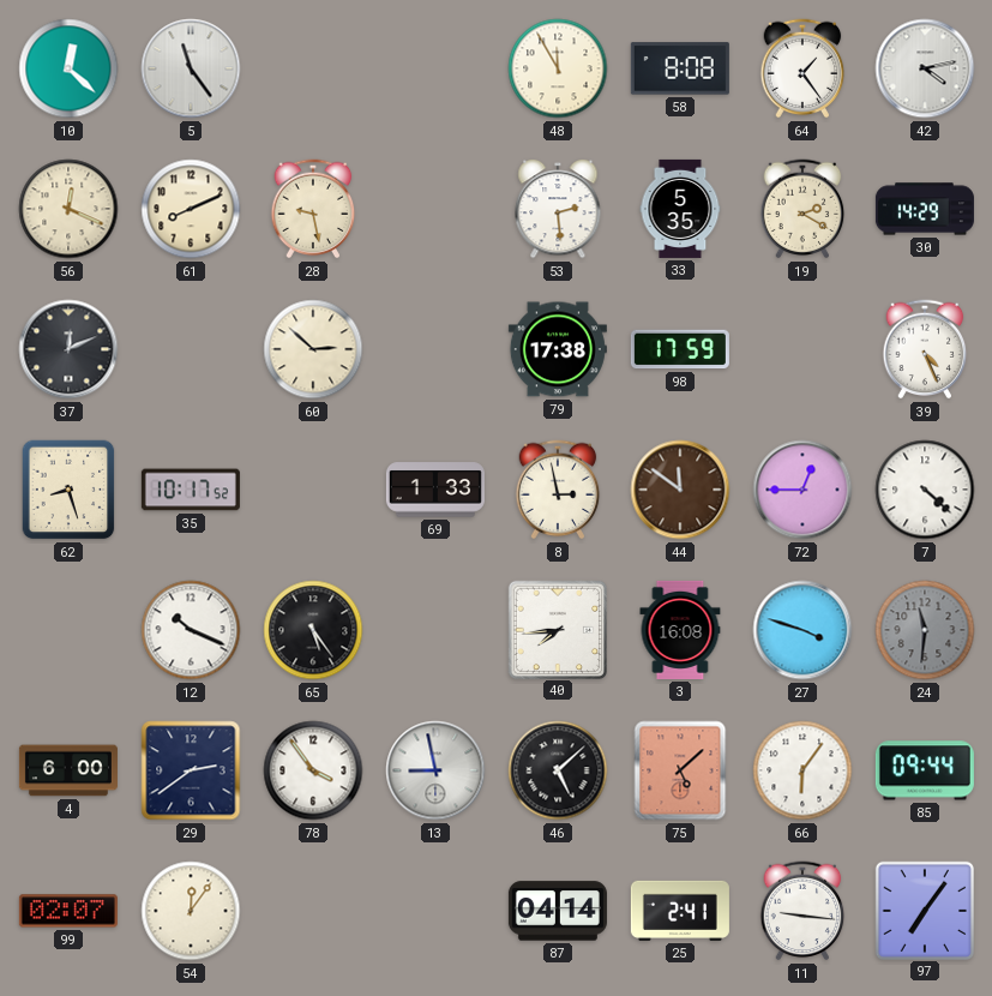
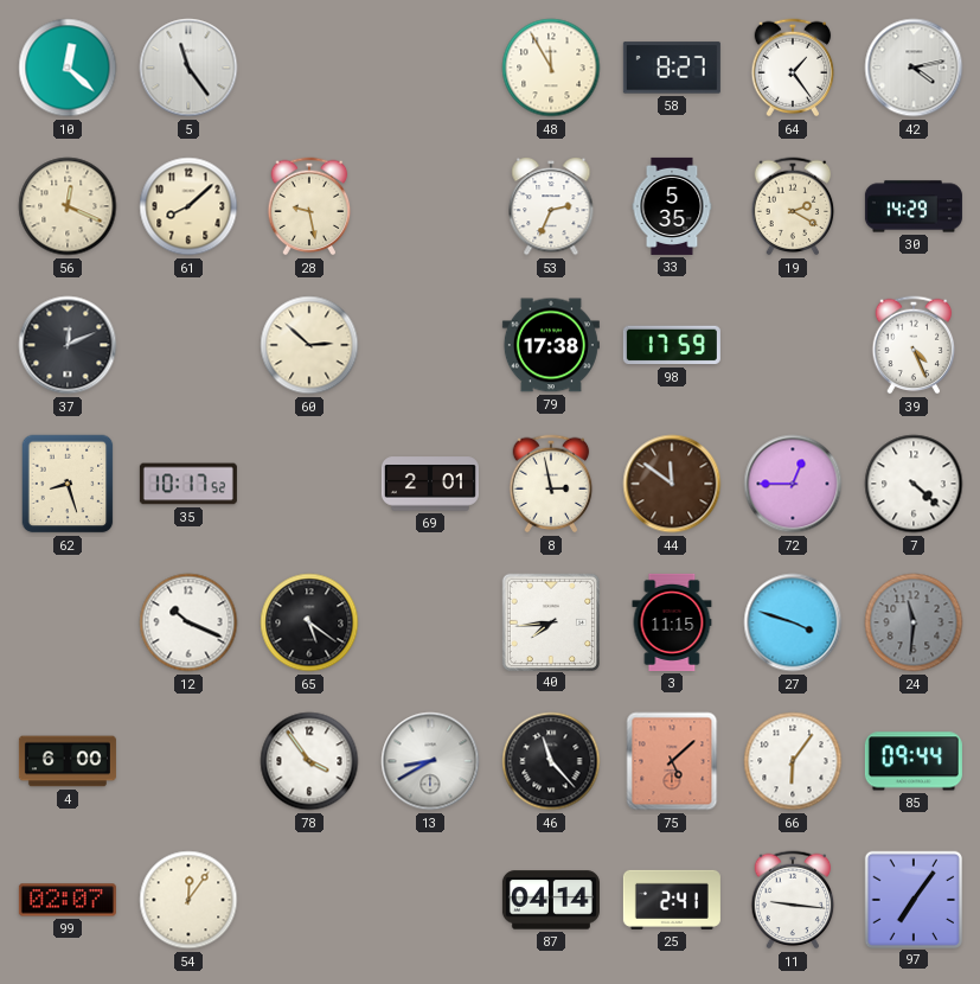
58: 8:08 -> 8:27 (672, 68)
61: 8:11 -> 8:08 (188, 206)
53: 2:29 -> 2:34 (551, 207)
69: 1:33 -> 2:01 (430, 484)
65: 5:24 -> 5:21 (309, 622)
3: 16:08 -> 11:15 (672, 622)
29: 2:39 -> none (191, 770)
13: 8:58 -> 8:40 (430, 761)
46: 5:08 -> 11:23 (551, 761)
